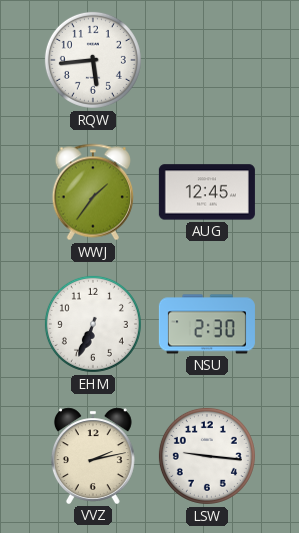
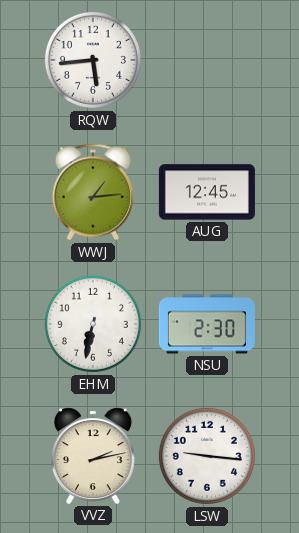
WWJ: 1:36 -> 1:14 (92, 192)
EHM: 6:34 -> 6:32 (93, 324)
